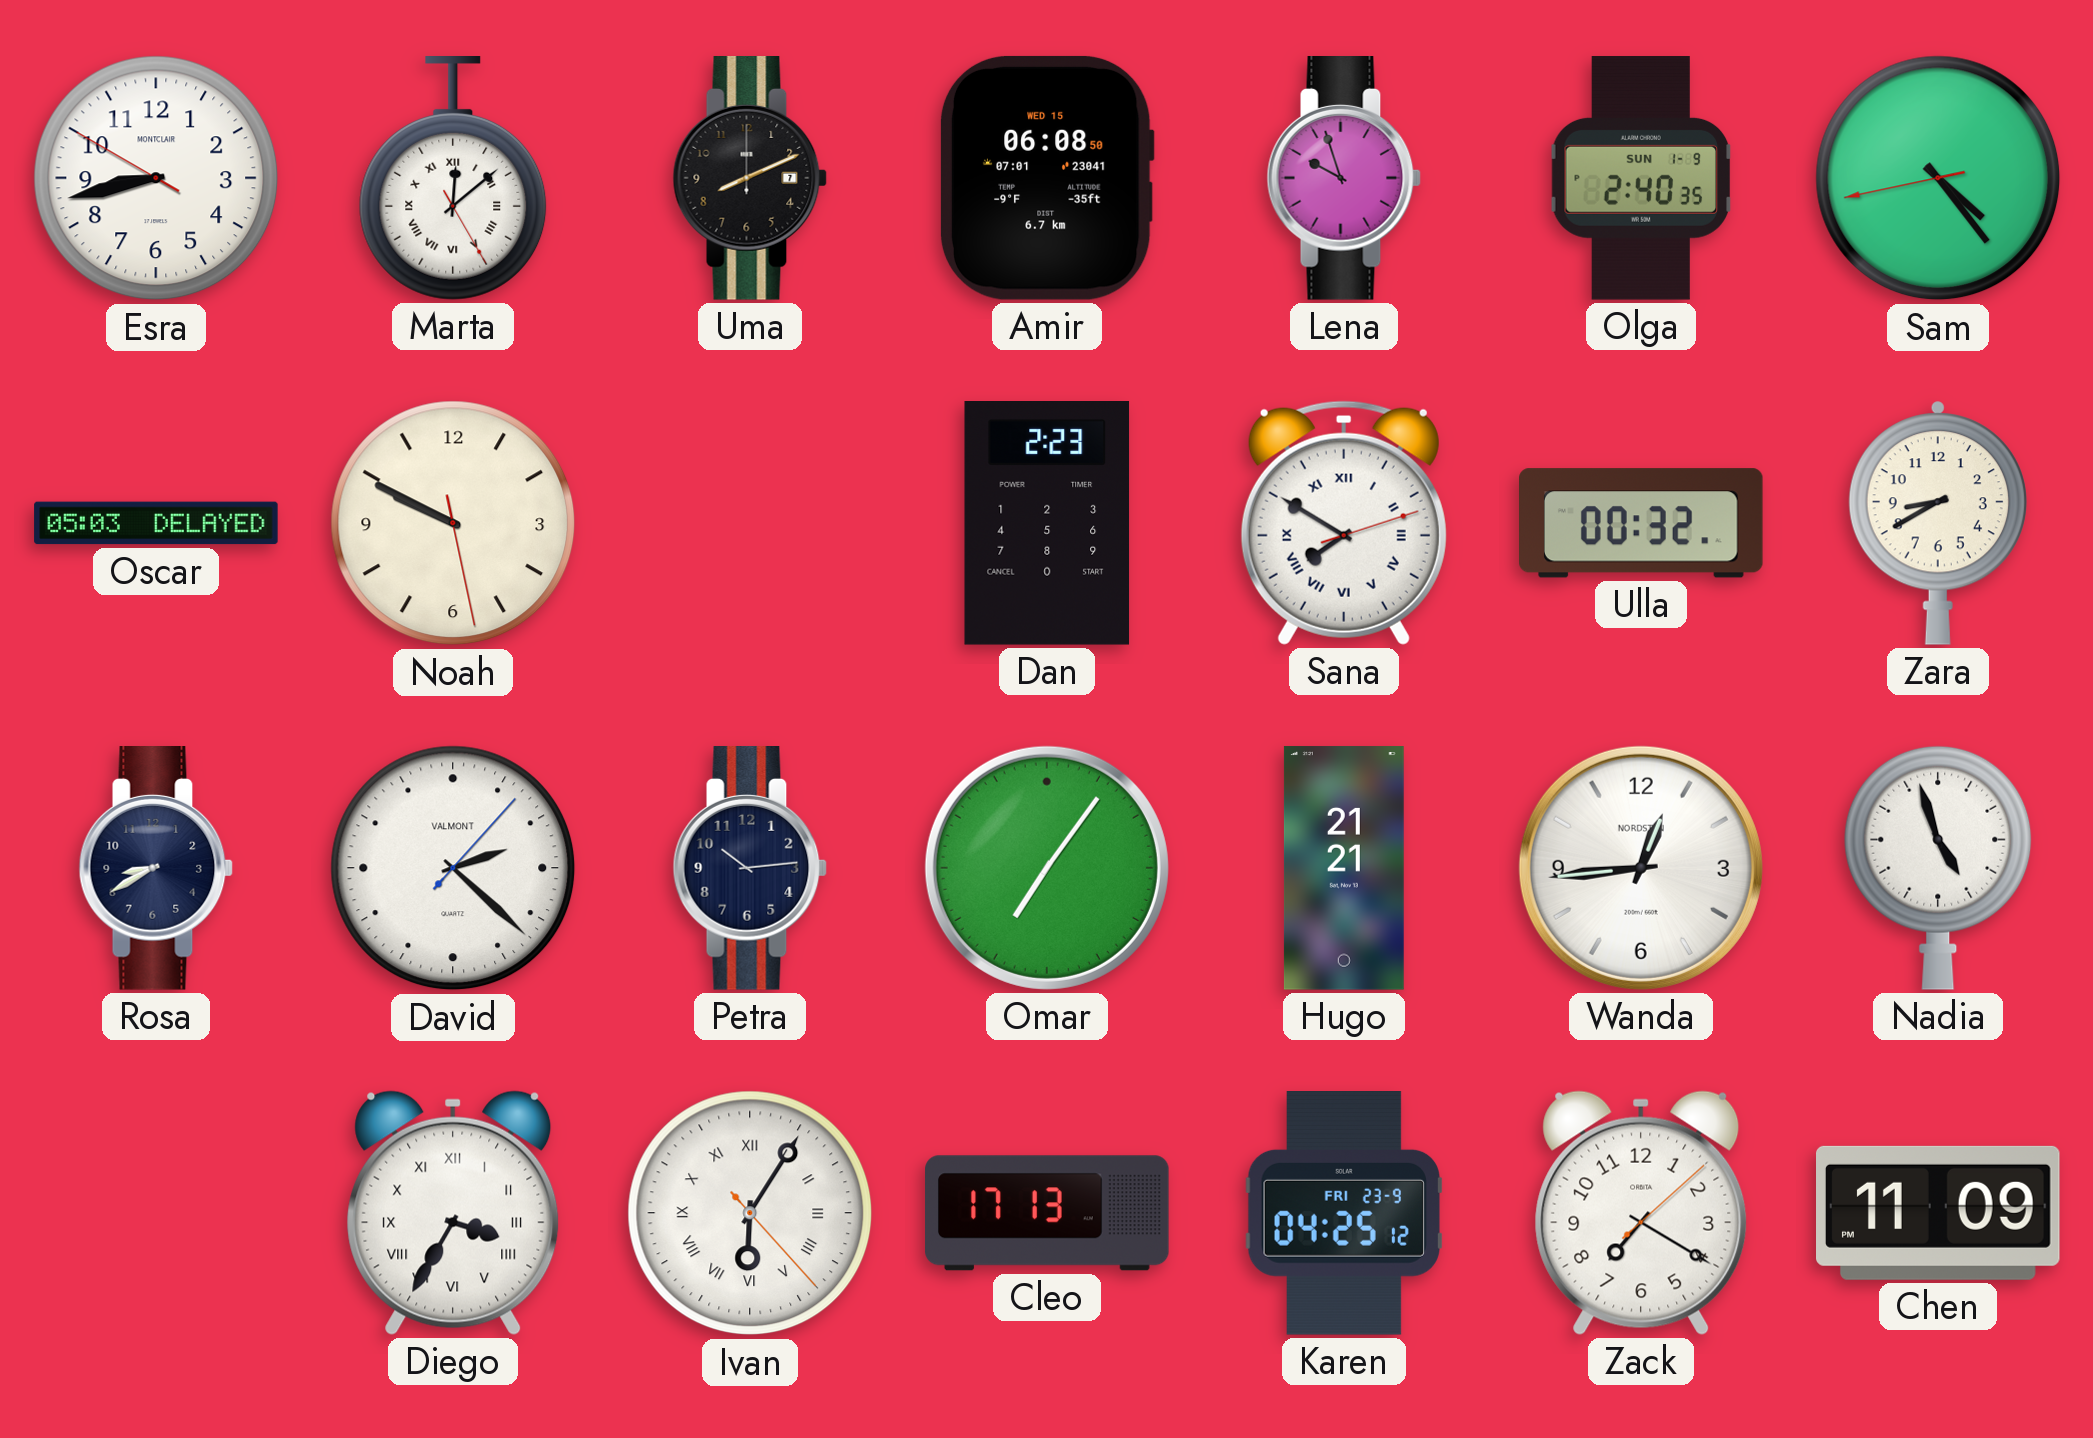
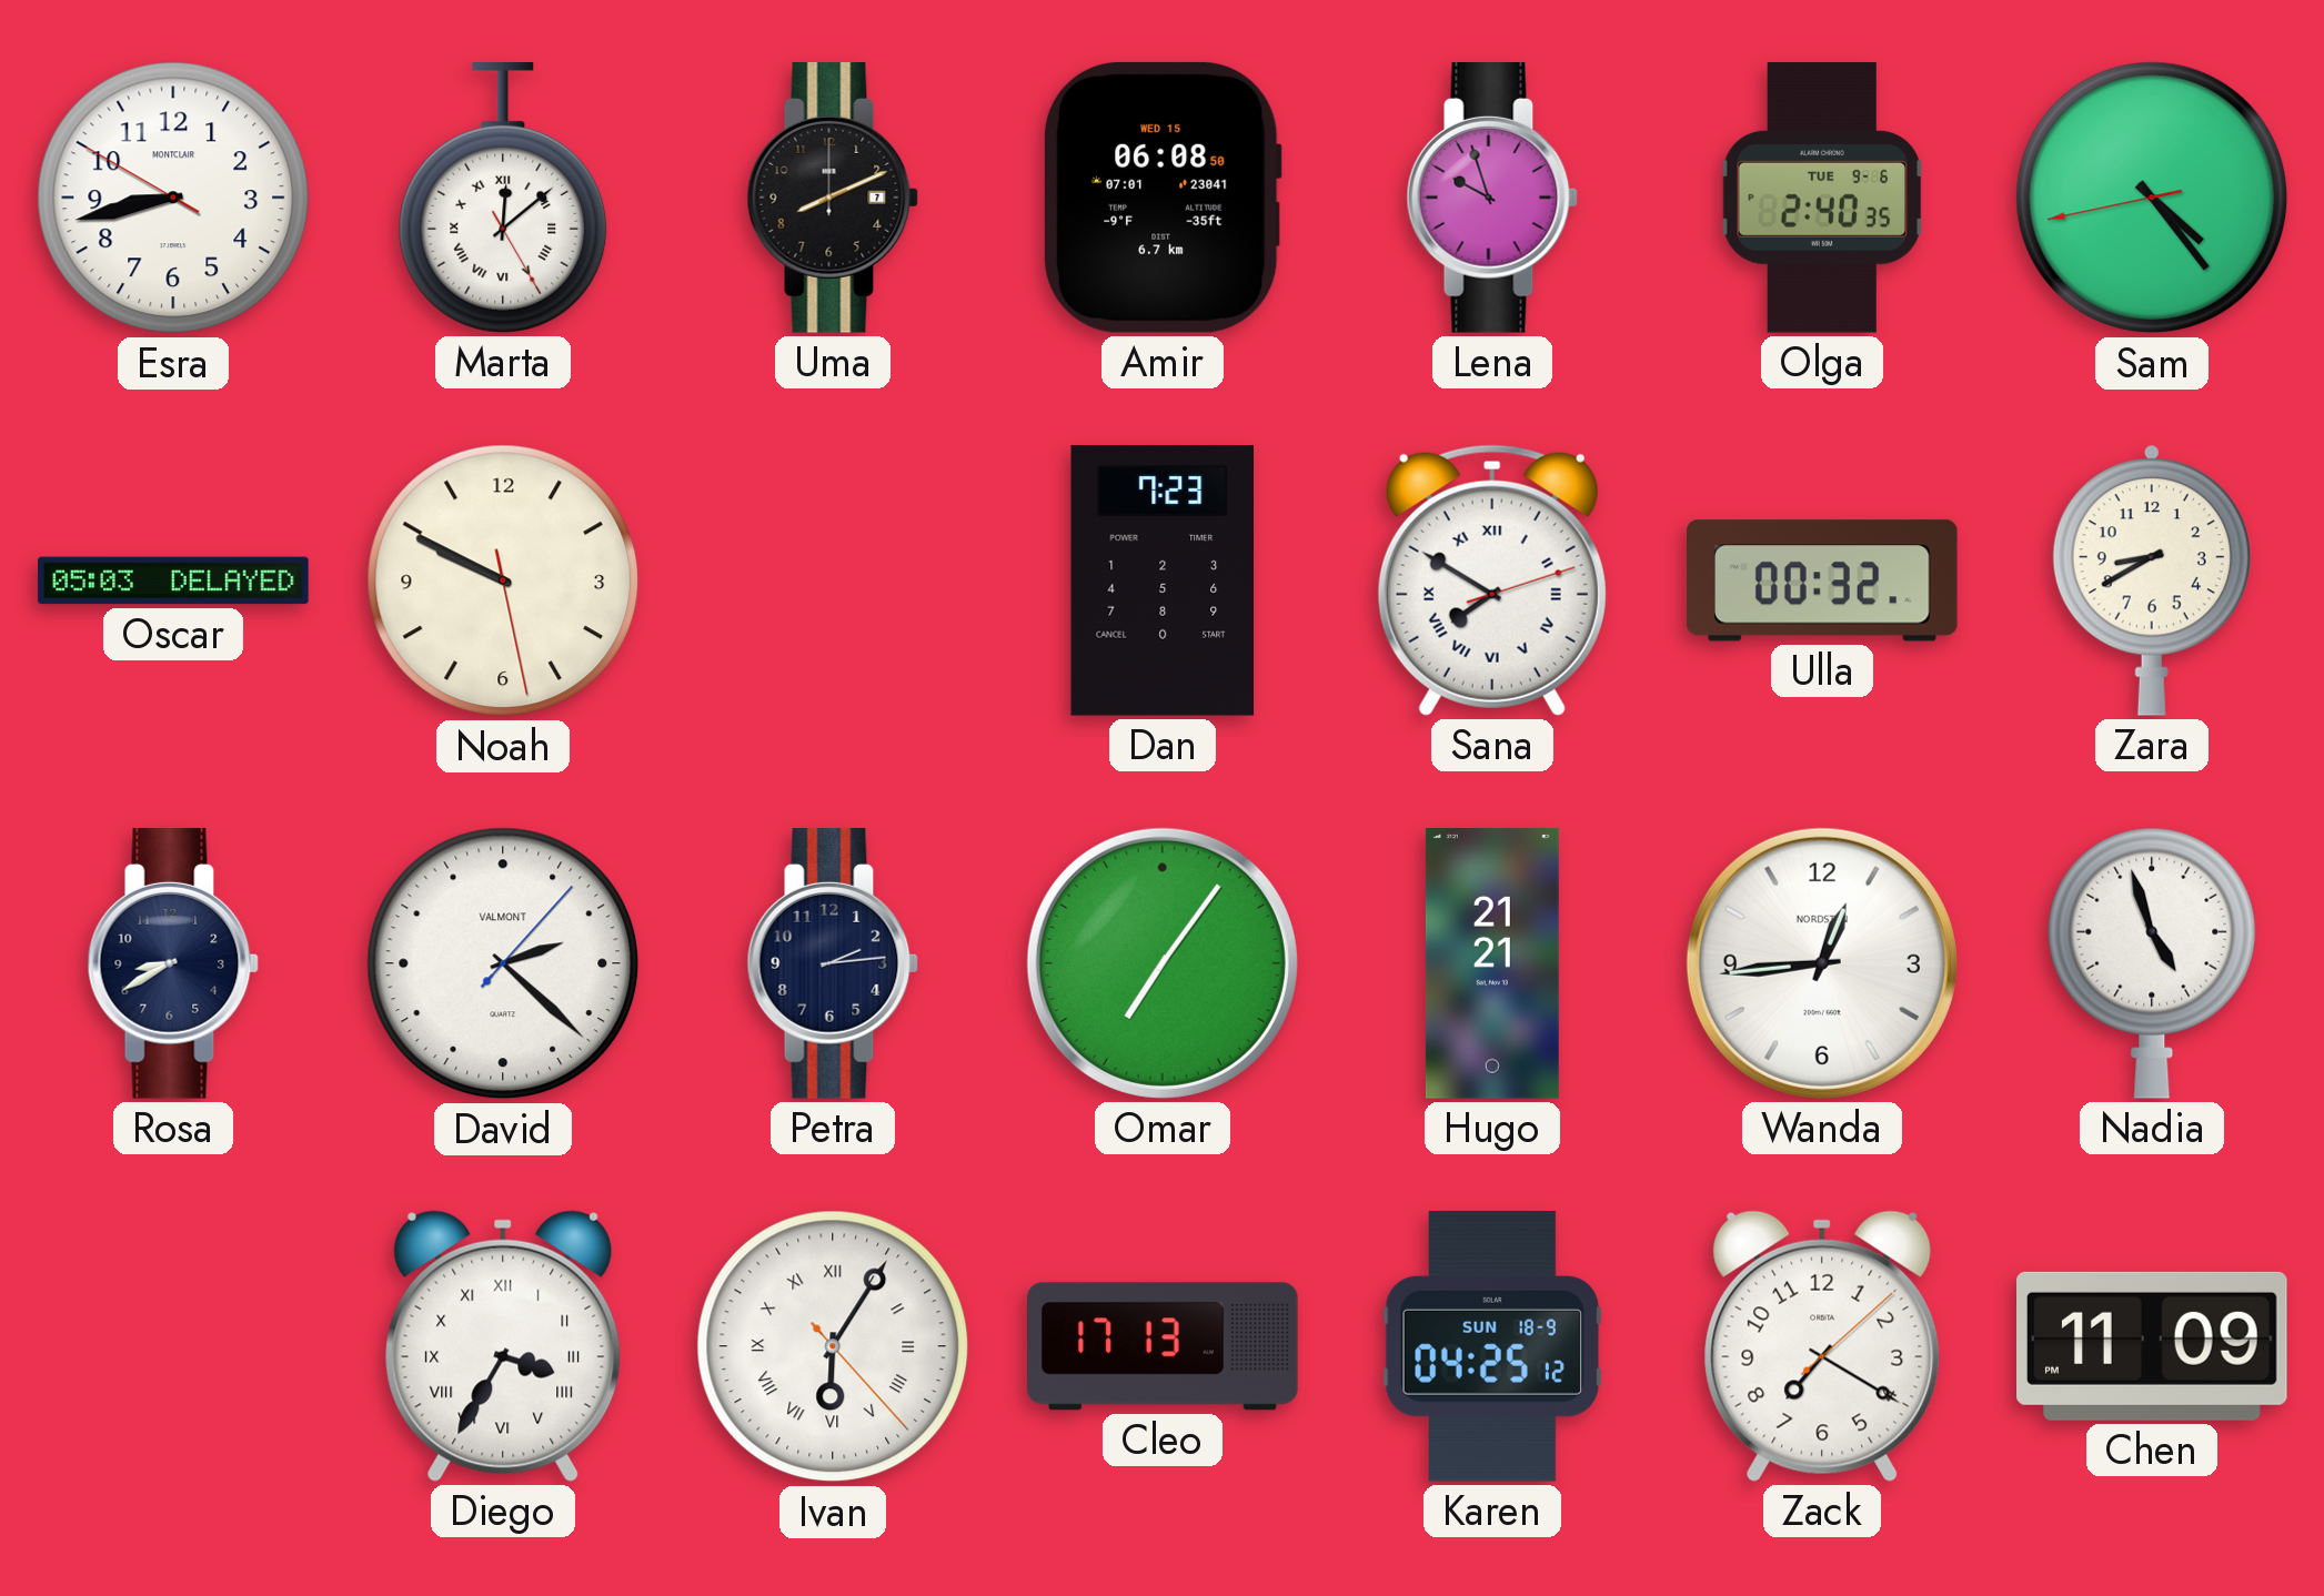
Olga date: SUN 1-9 -> TUE 9-6 (1822, 198)
Dan: 2:23 -> 7:23 (1163, 582)
Petra: 10:14 -> 2:14 (833, 964)
Karen date: FRI 23-9 -> SUN 18-9 (1491, 1347)
